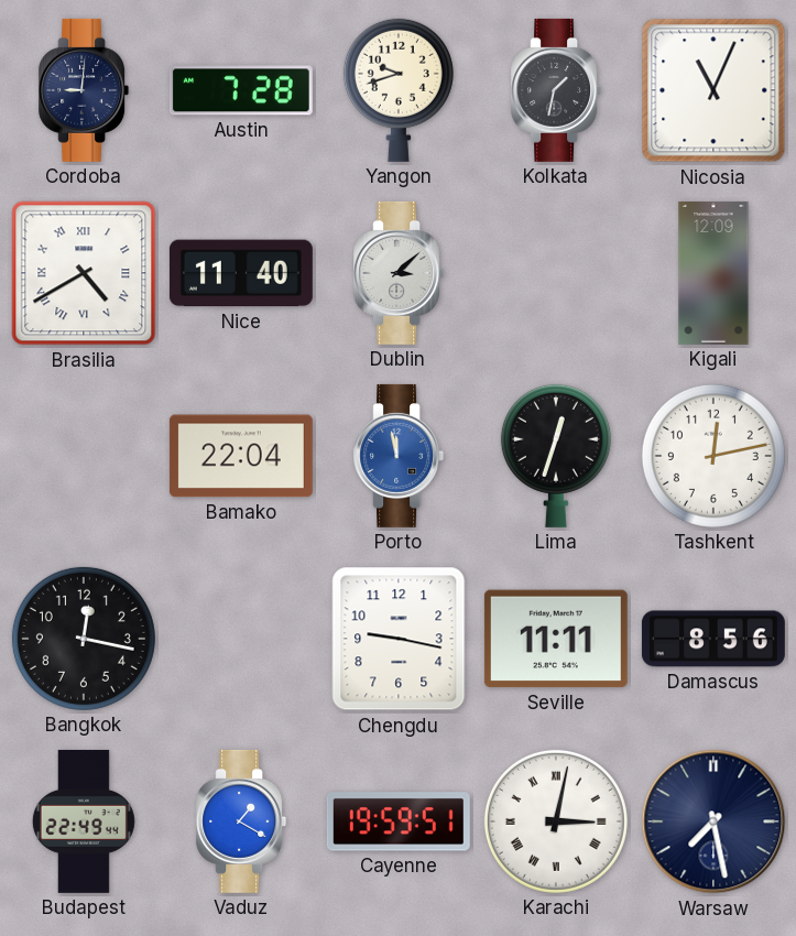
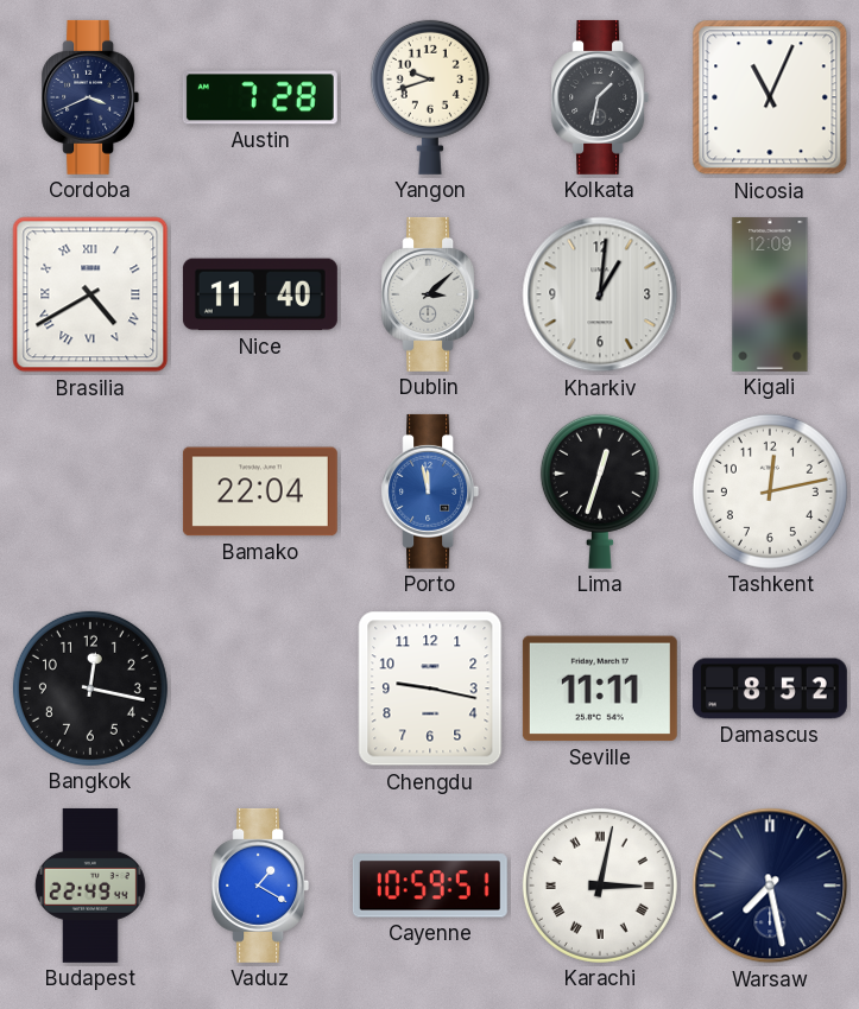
Cordoba: 9:01 -> 3:41 (90, 97)
Kharkiv: none -> 1:01 (600, 294)
Damascus: 8:56 -> 8:52 (770, 688)
Cayenne: 19:59 -> 10:59 (430, 886)
